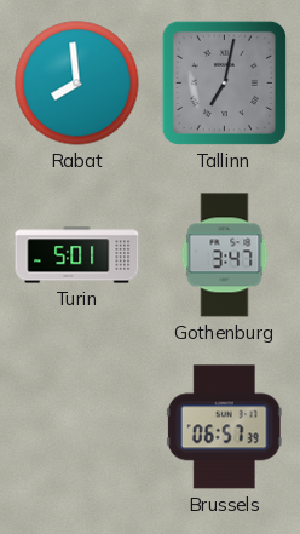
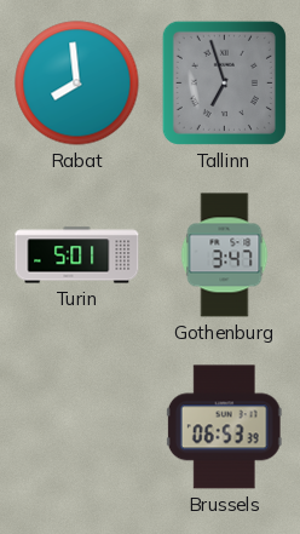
Tallinn: 7:02 -> 6:57 (224, 82)
Brussels: 06:57 -> 06:53 (224, 427)
